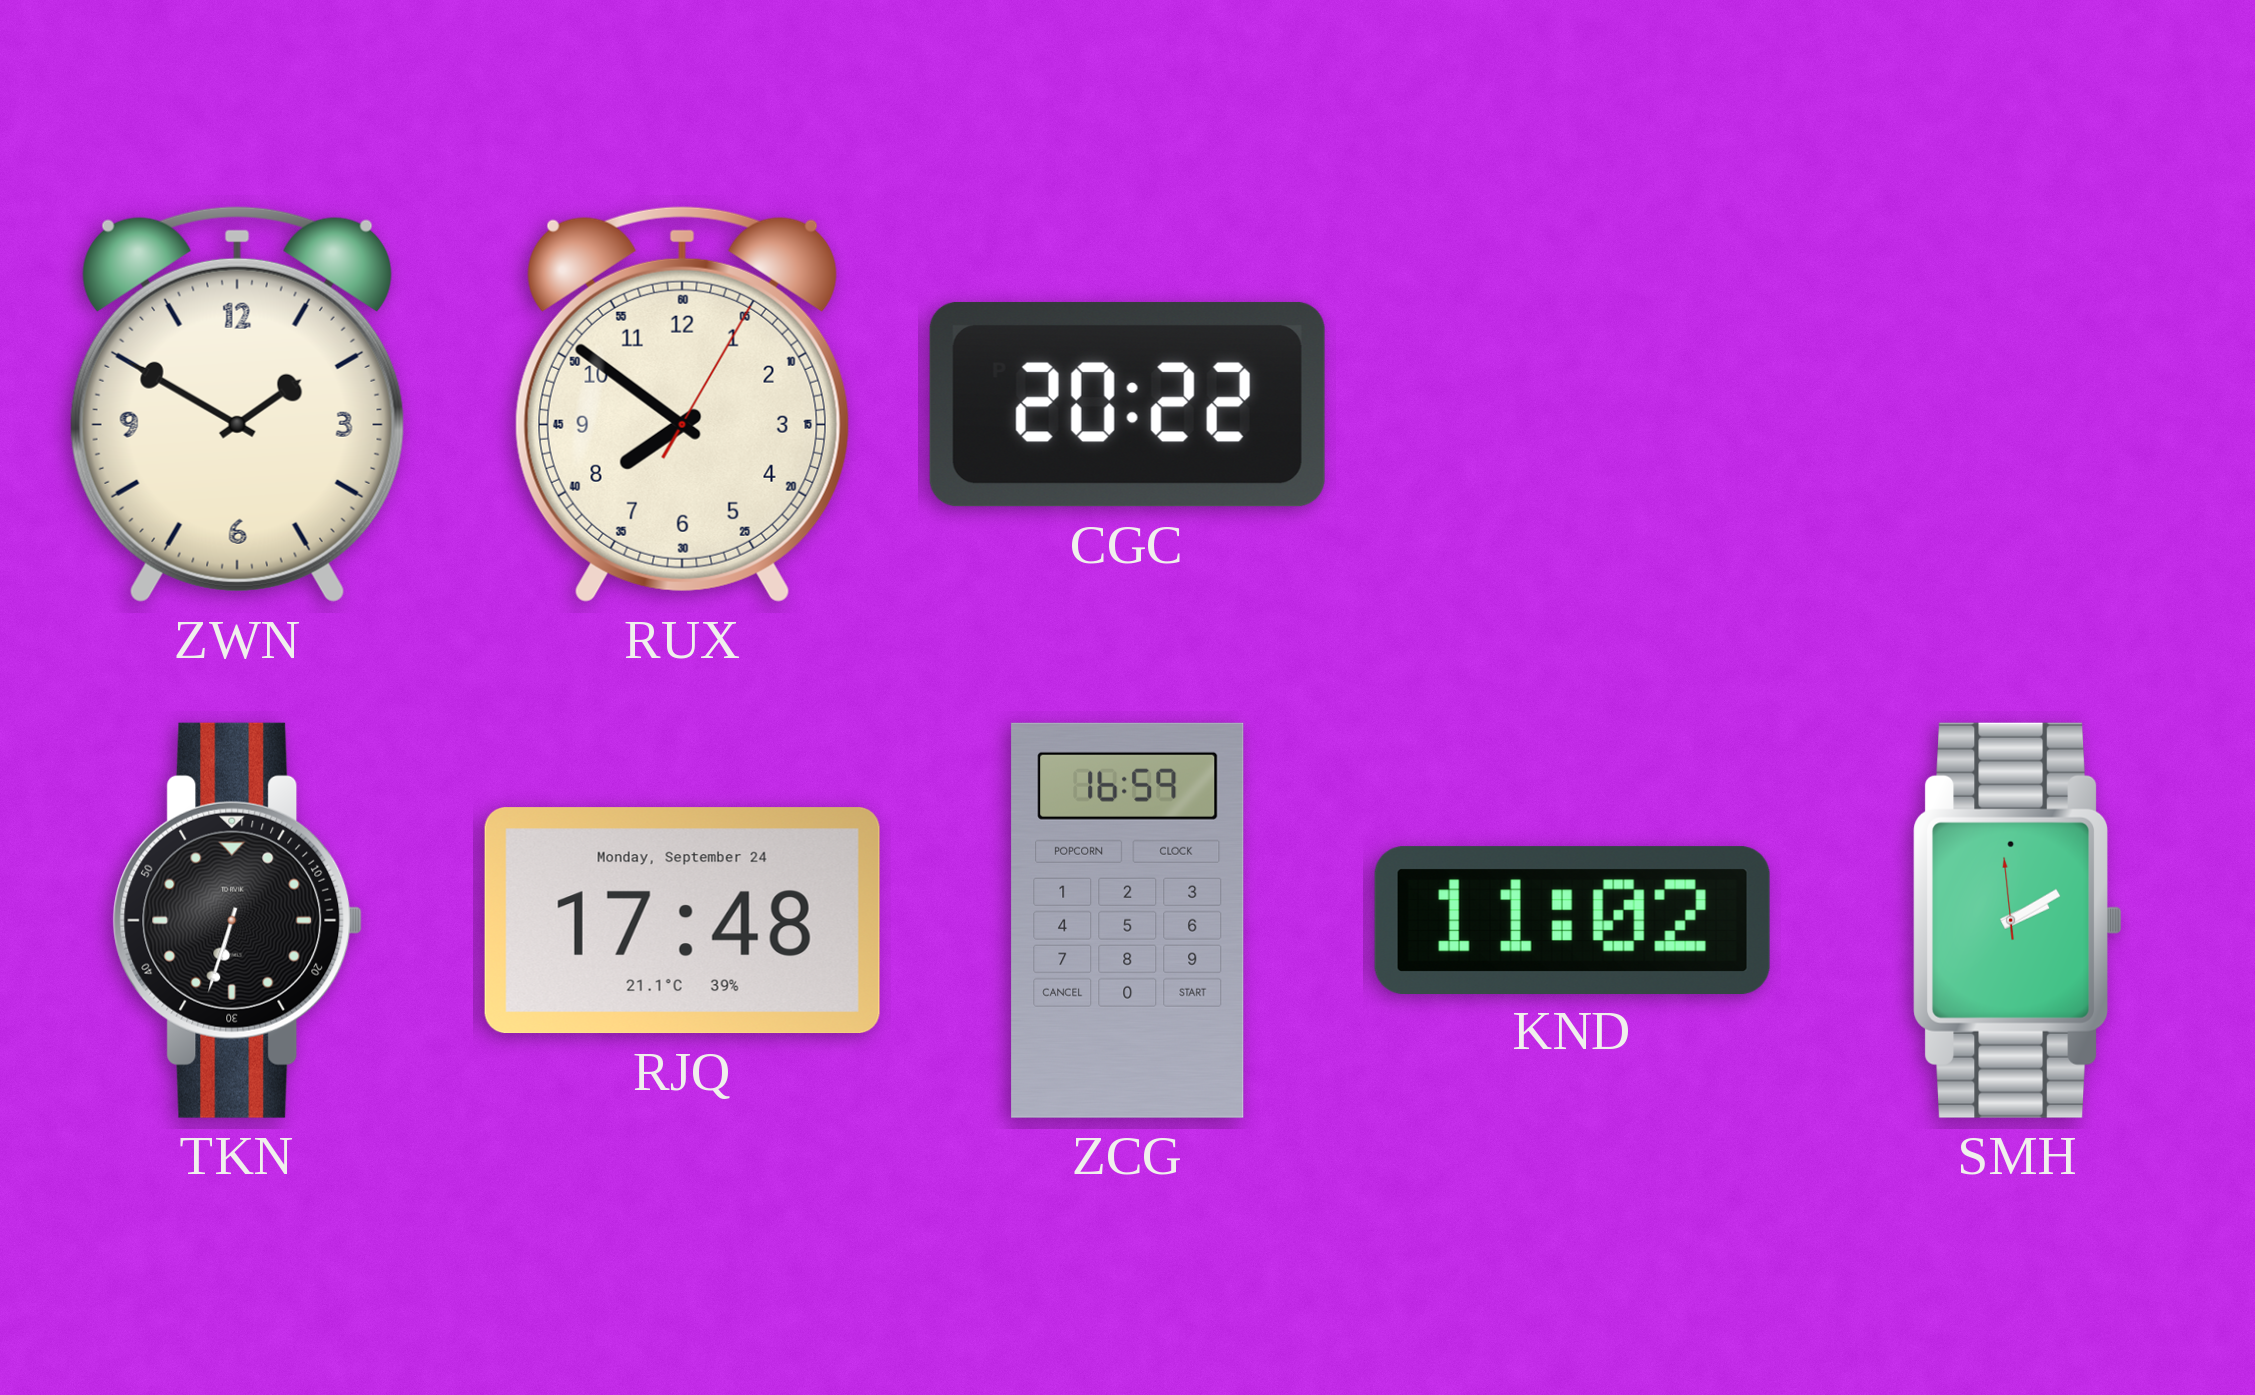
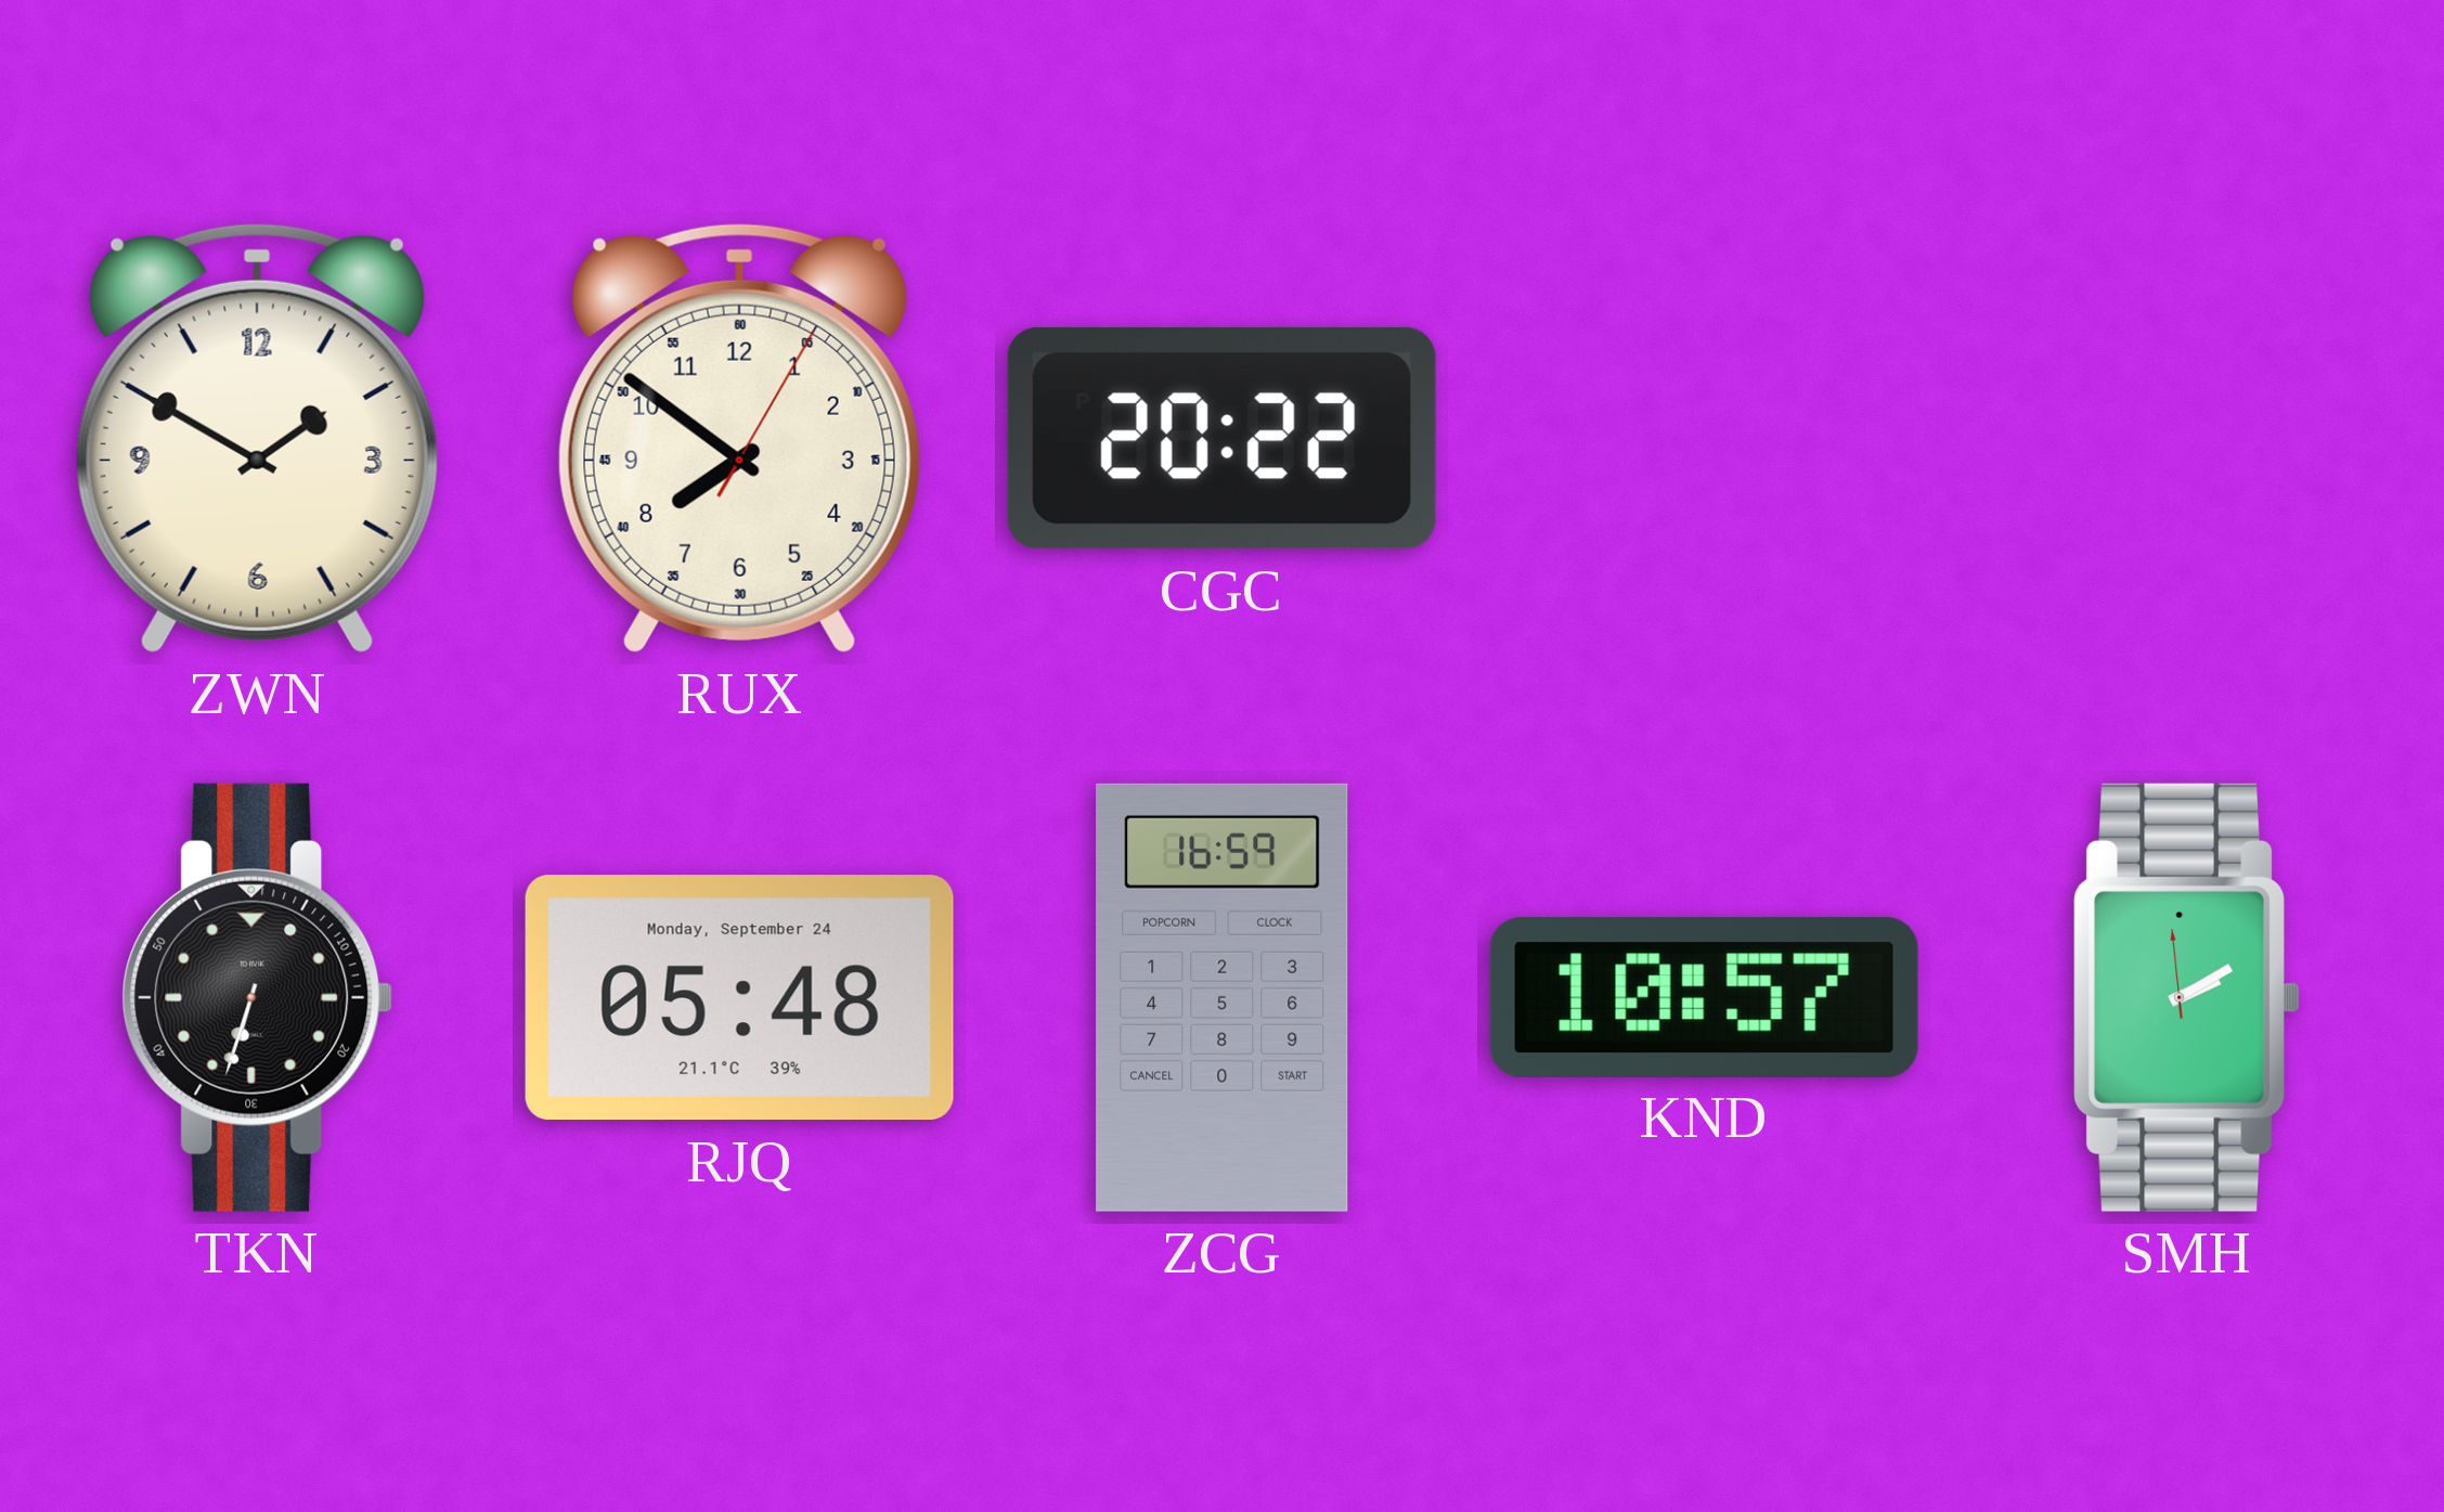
RJQ: 17:48 -> 05:48 (739, 998)
KND: 11:02 -> 10:57 (1704, 997)
